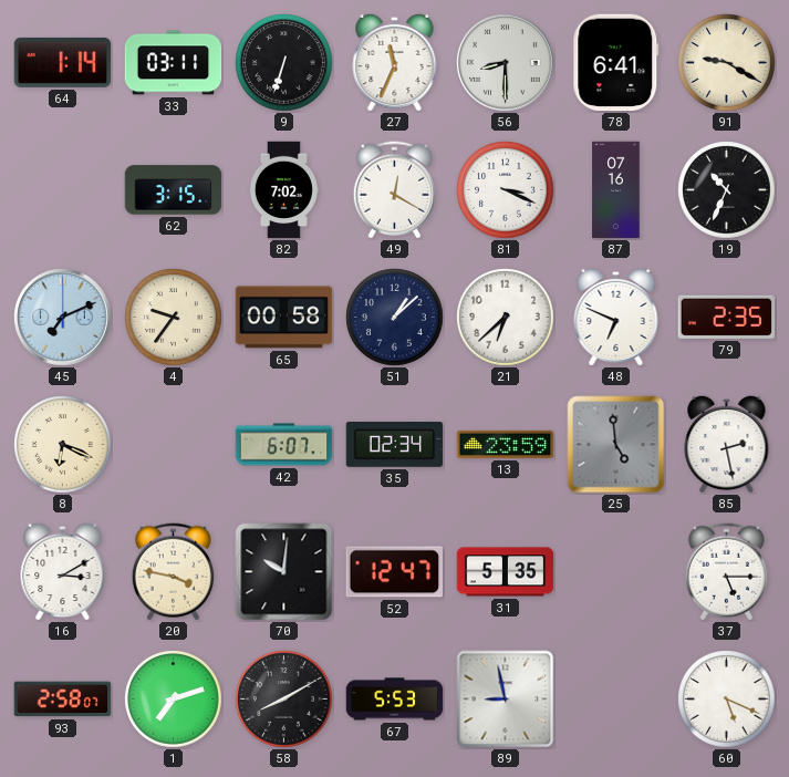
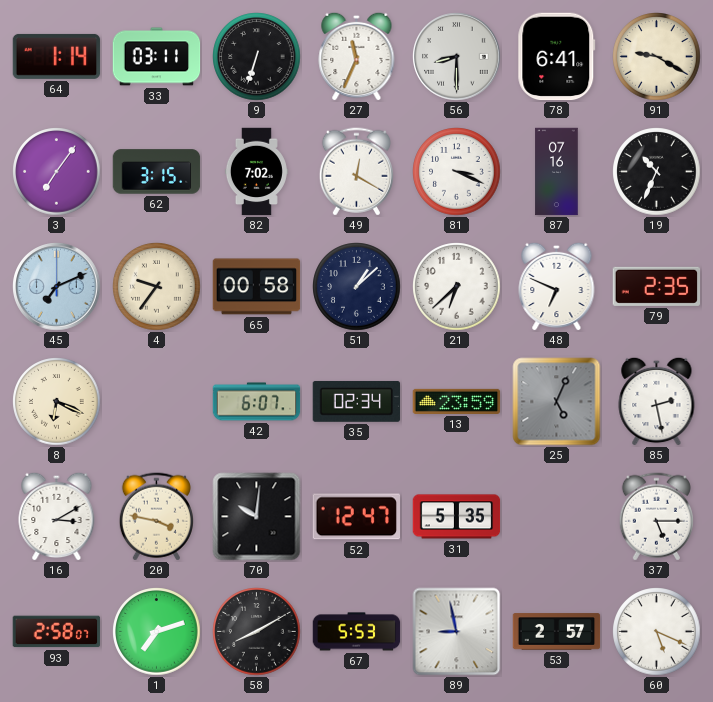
3: none -> 7:06 (57, 172)
25: 4:59 -> 5:04 (557, 402)
53: none -> 2:57 (557, 632)
